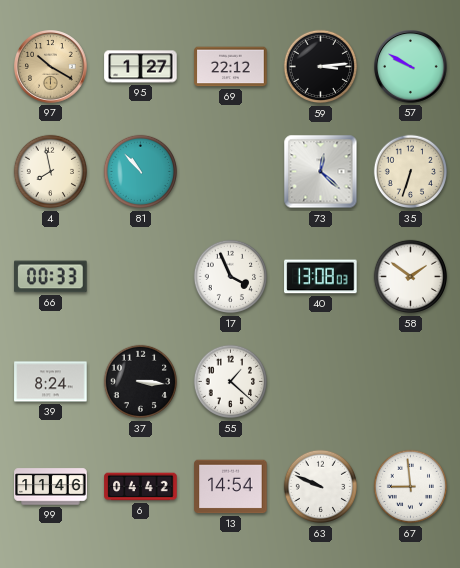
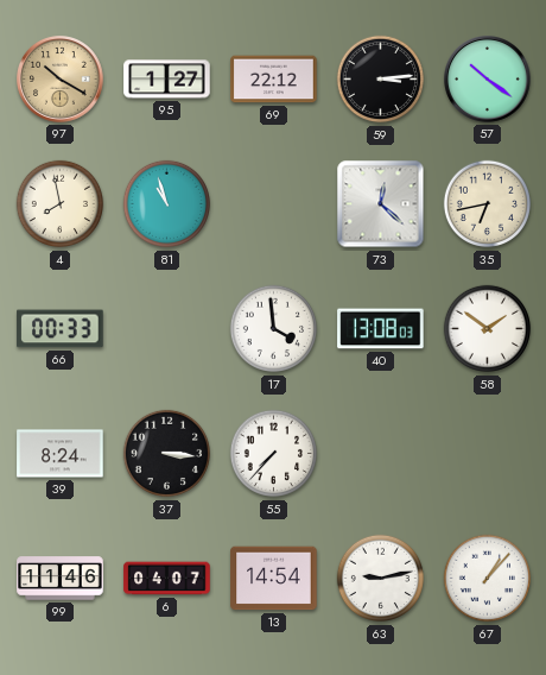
57: 9:50 -> 10:21 (488, 80)
81: 10:53 -> 10:57 (167, 204)
35: 6:33 -> 6:43 (488, 204)
17: 3:56 -> 3:59 (274, 329)
55: 1:22 -> 7:37 (274, 454)
6: 04:42 -> 04:07 (167, 579)
63: 9:49 -> 9:13 (381, 579)
67: 8:59 -> 1:07 (488, 579)
